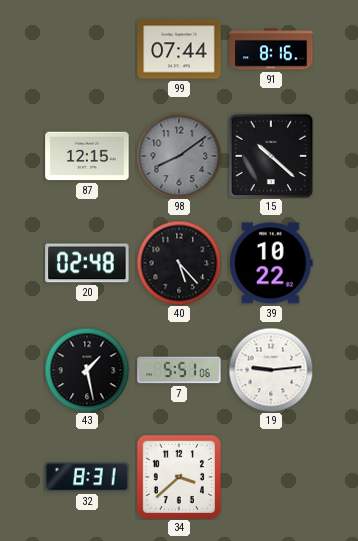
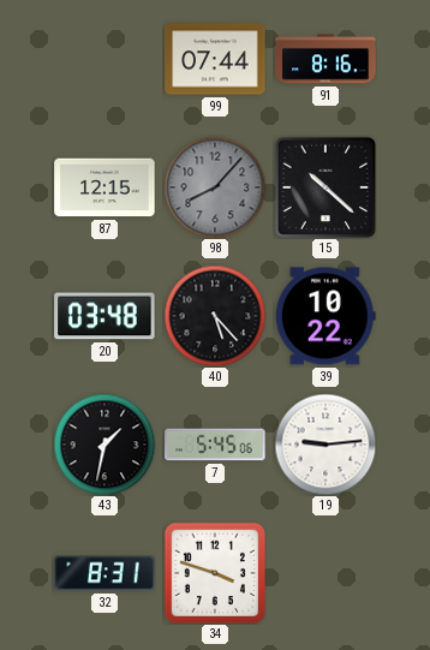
98: 8:09 -> 8:07 (215, 187)
20: 02:48 -> 03:48 (104, 316)
43: 1:28 -> 1:32 (104, 445)
7: 5:51 -> 5:45 (215, 445)
34: 3:38 -> 3:48 (214, 572)
